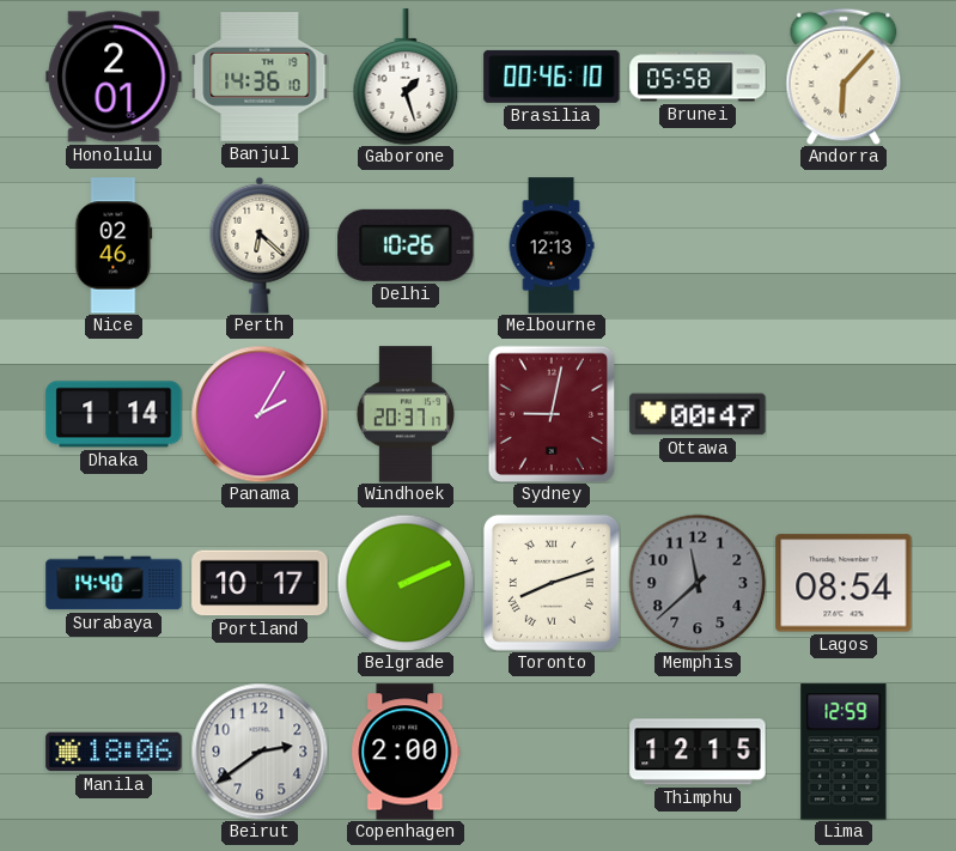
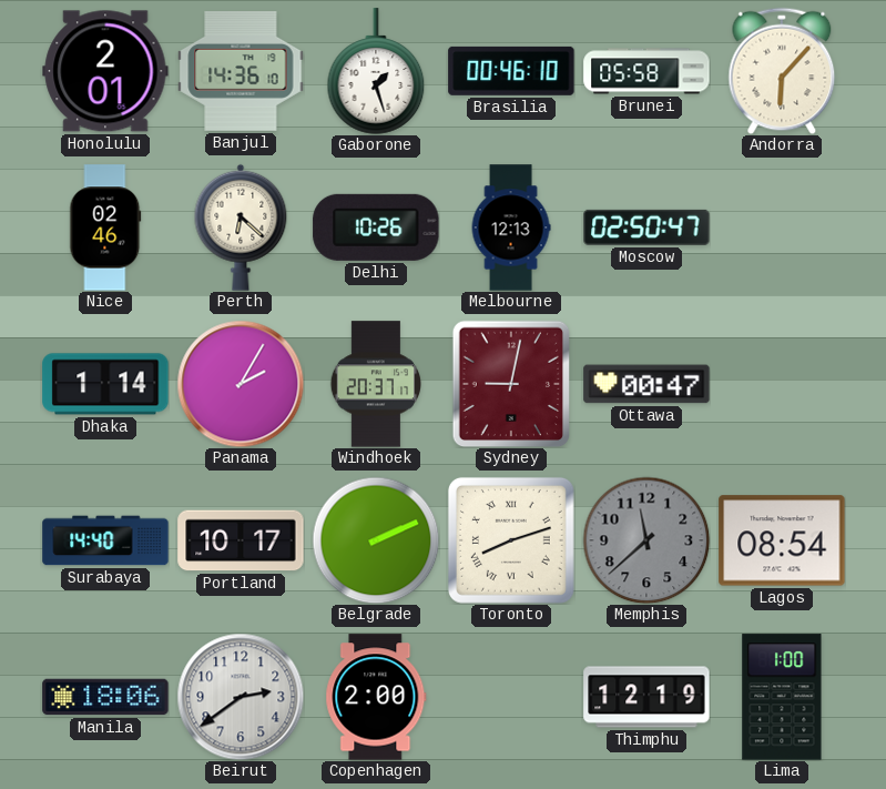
Moscow: none -> 02:50 (646, 227)
Thimphu: 12:15 -> 12:19 (646, 697)
Lima: 12:59 -> 1:00 (782, 697)
